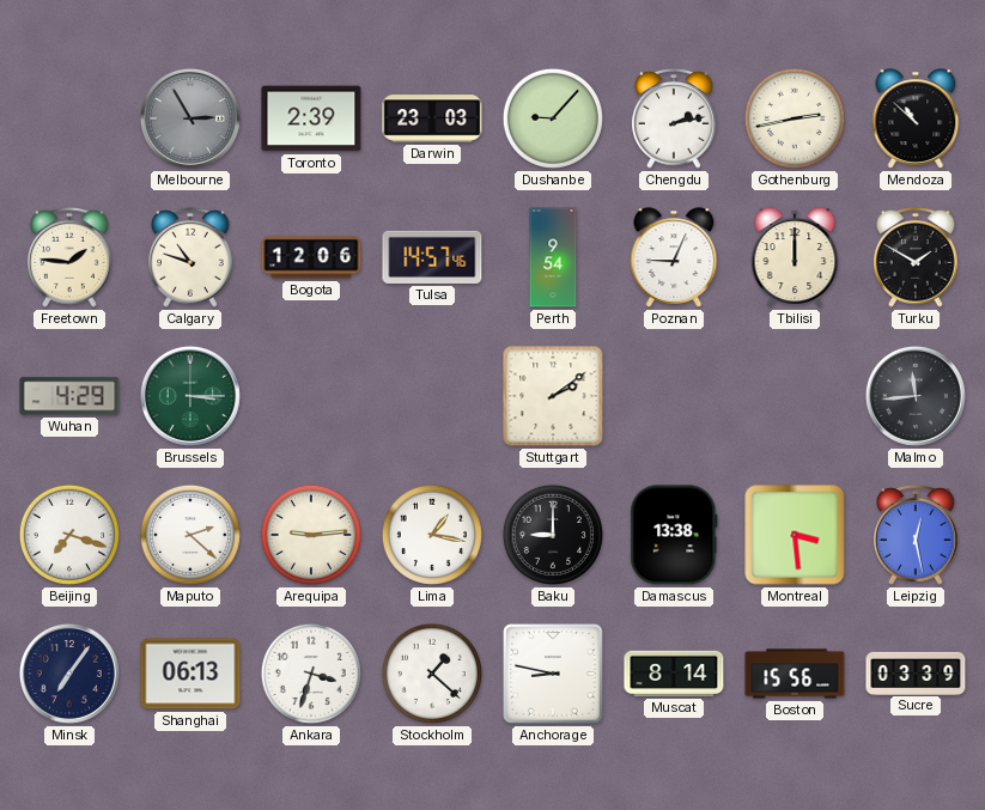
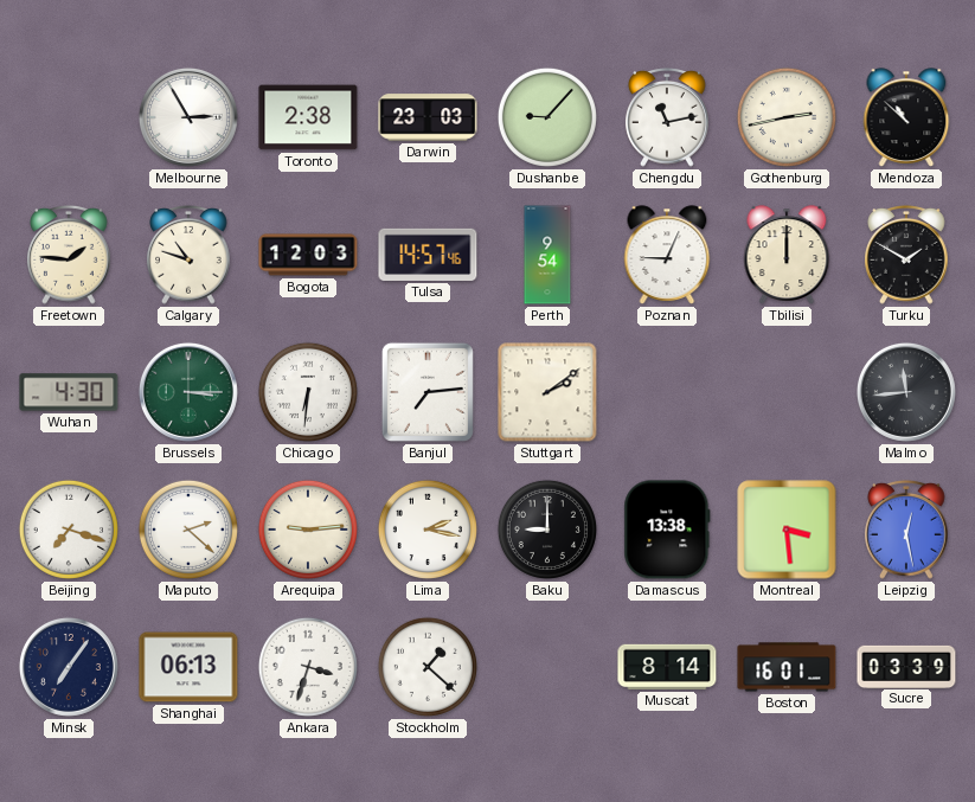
Melbourne dial: grey -> white (188, 117)
Toronto: 2:39 -> 2:38 (308, 117)
Chengdu: 2:13 -> 11:13 (667, 117)
Bogota: 12:06 -> 12:03 (308, 255)
Wuhan: 4:29 -> 4:30 (69, 392)
Chicago: none -> 6:31 (308, 392)
Banjul: none -> 7:14 (428, 392)
Lima: 1:17 -> 2:17 (428, 530)
Anchorage: 8:47 -> none (553, 674)
Boston: 15:56 -> 16:01 (787, 667)
